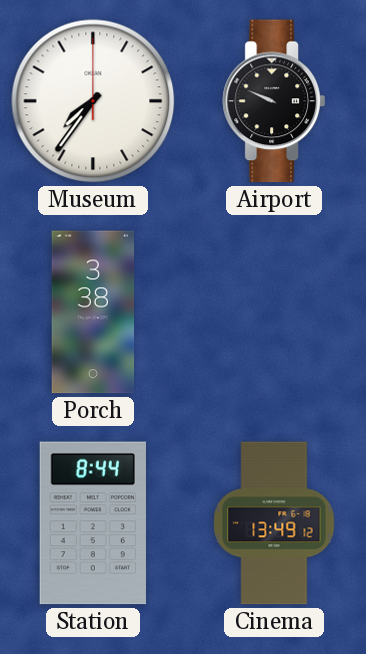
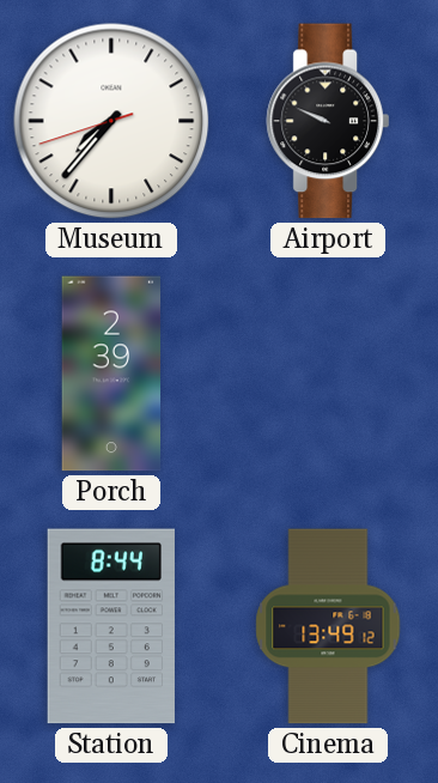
Museum: 7:36:00 -> 7:36:42 (111, 121)
Porch: 3:38 -> 2:39 (111, 374)
